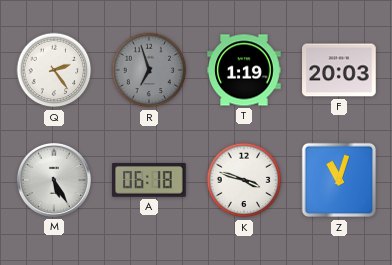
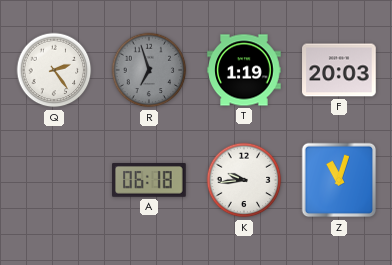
M: 5:25 -> none (54, 180)
K: 3:48 -> 9:44 (244, 180)
